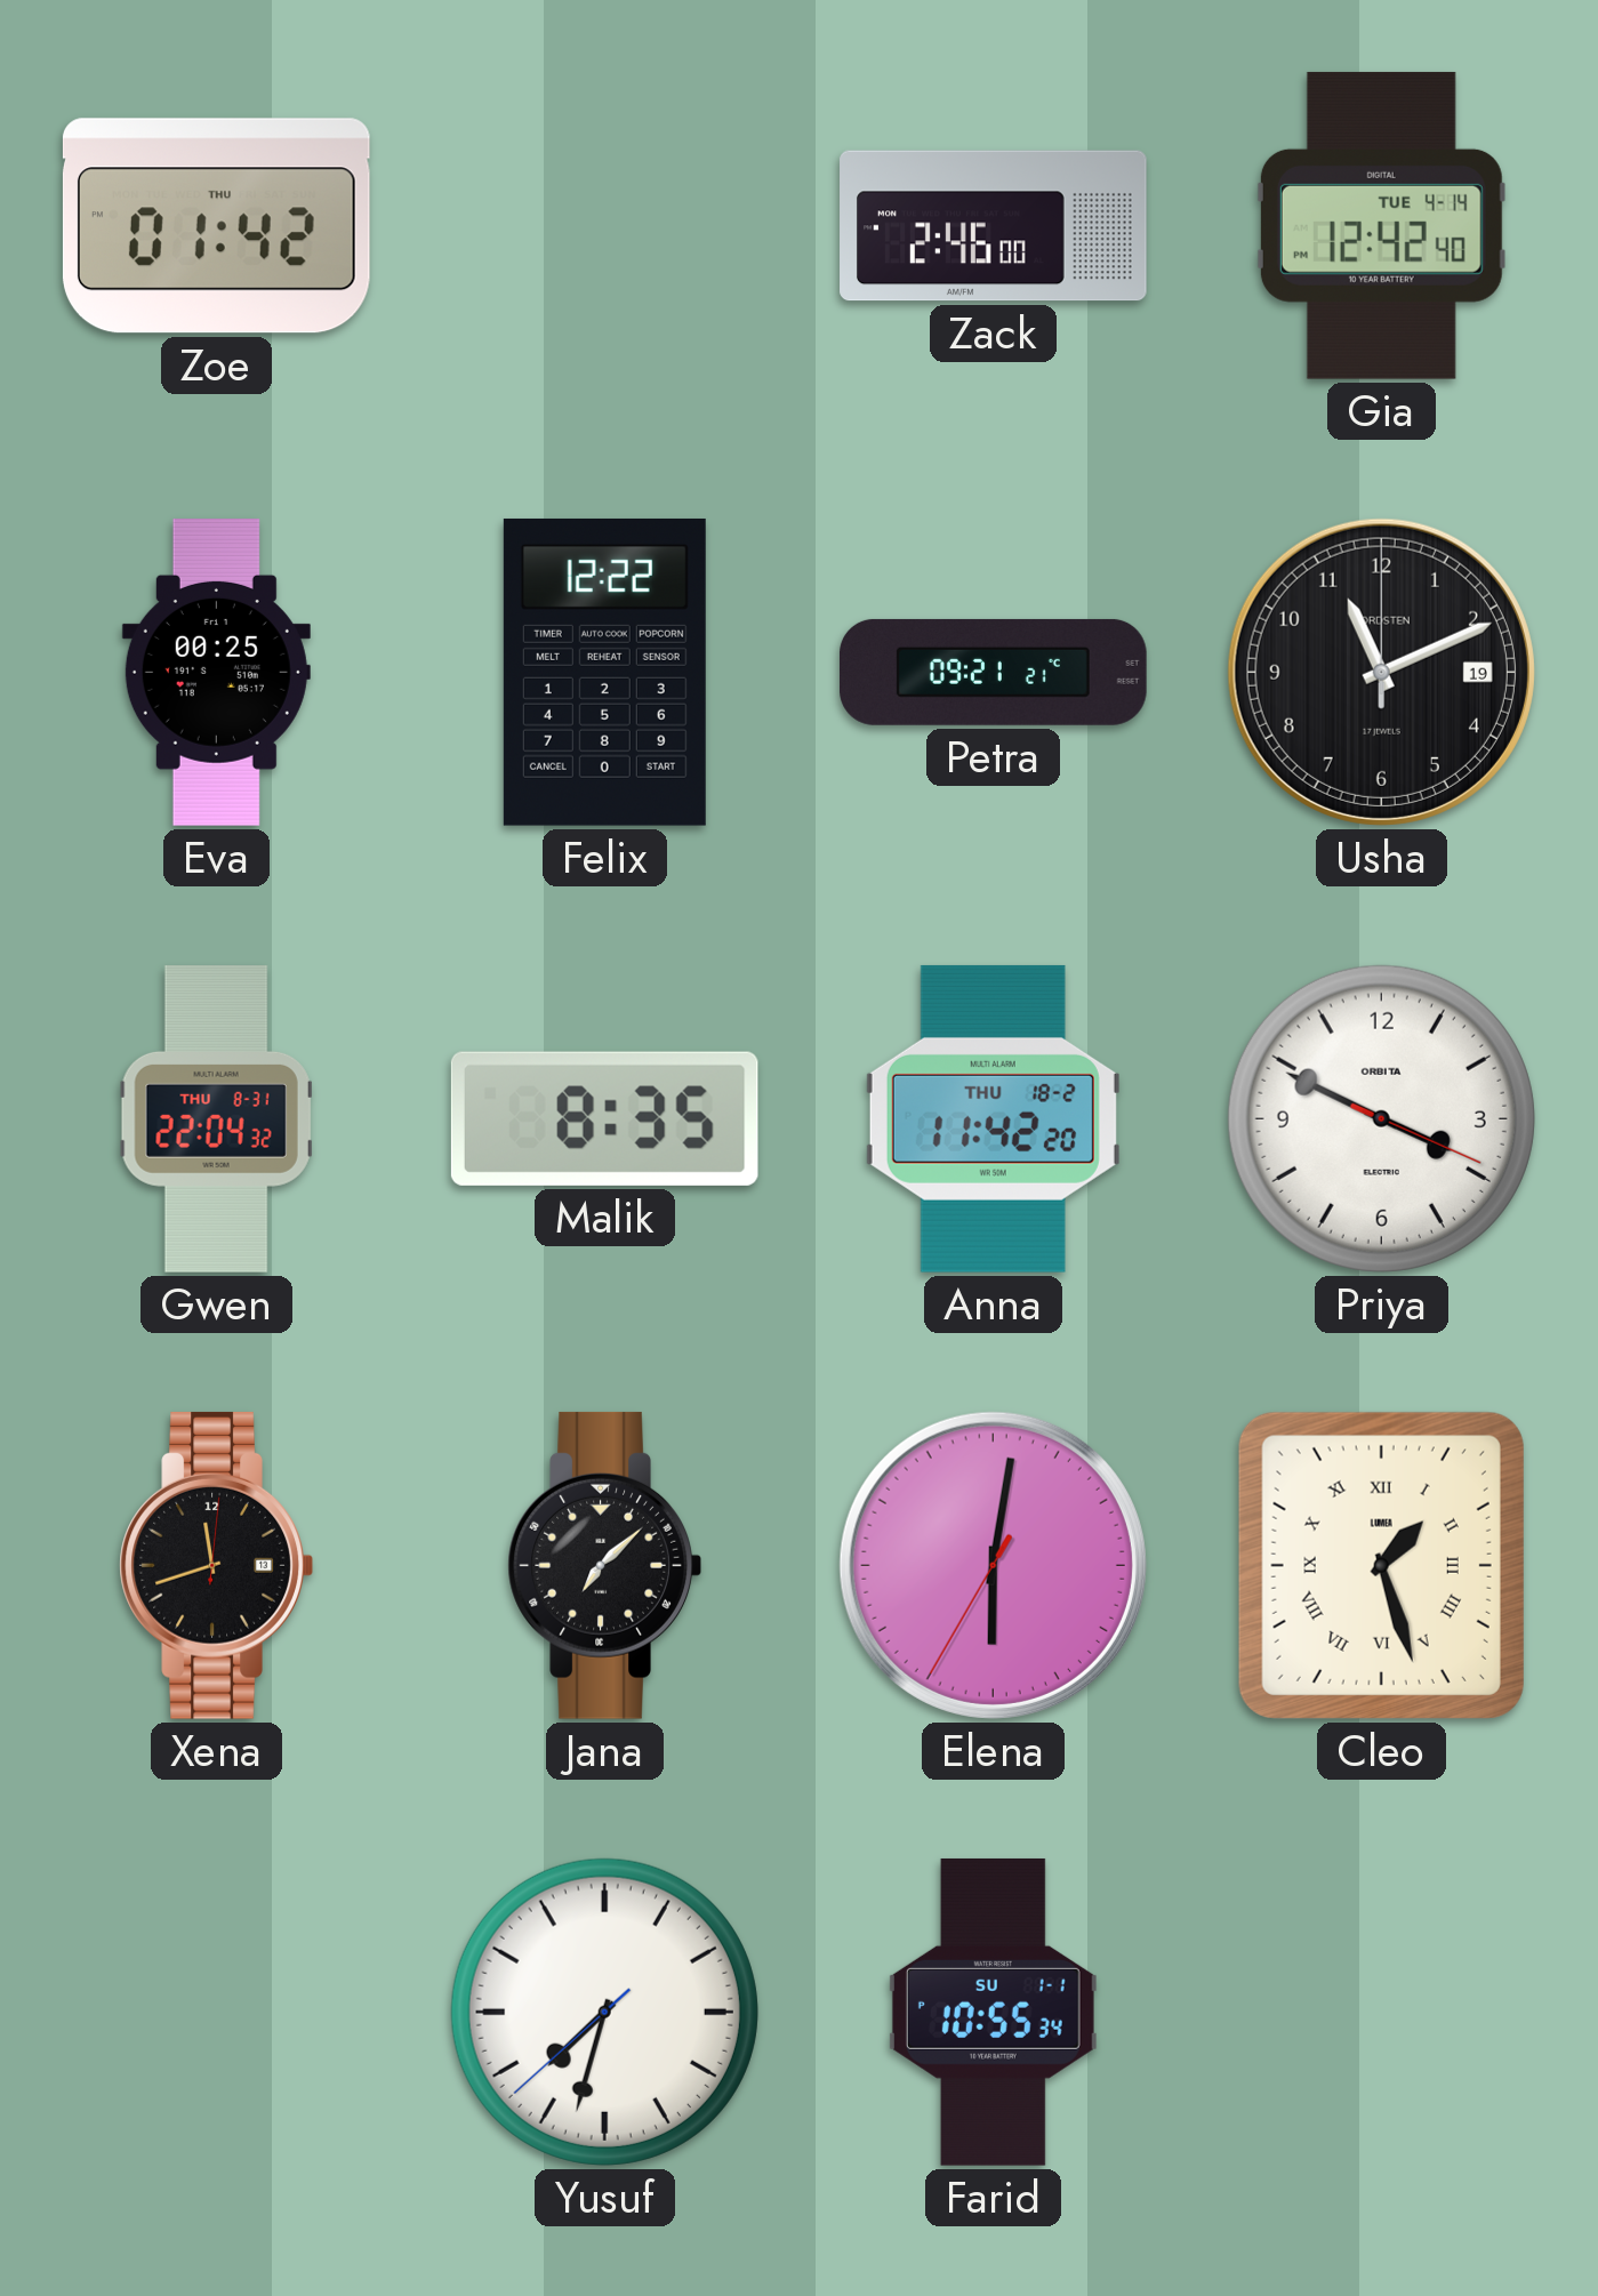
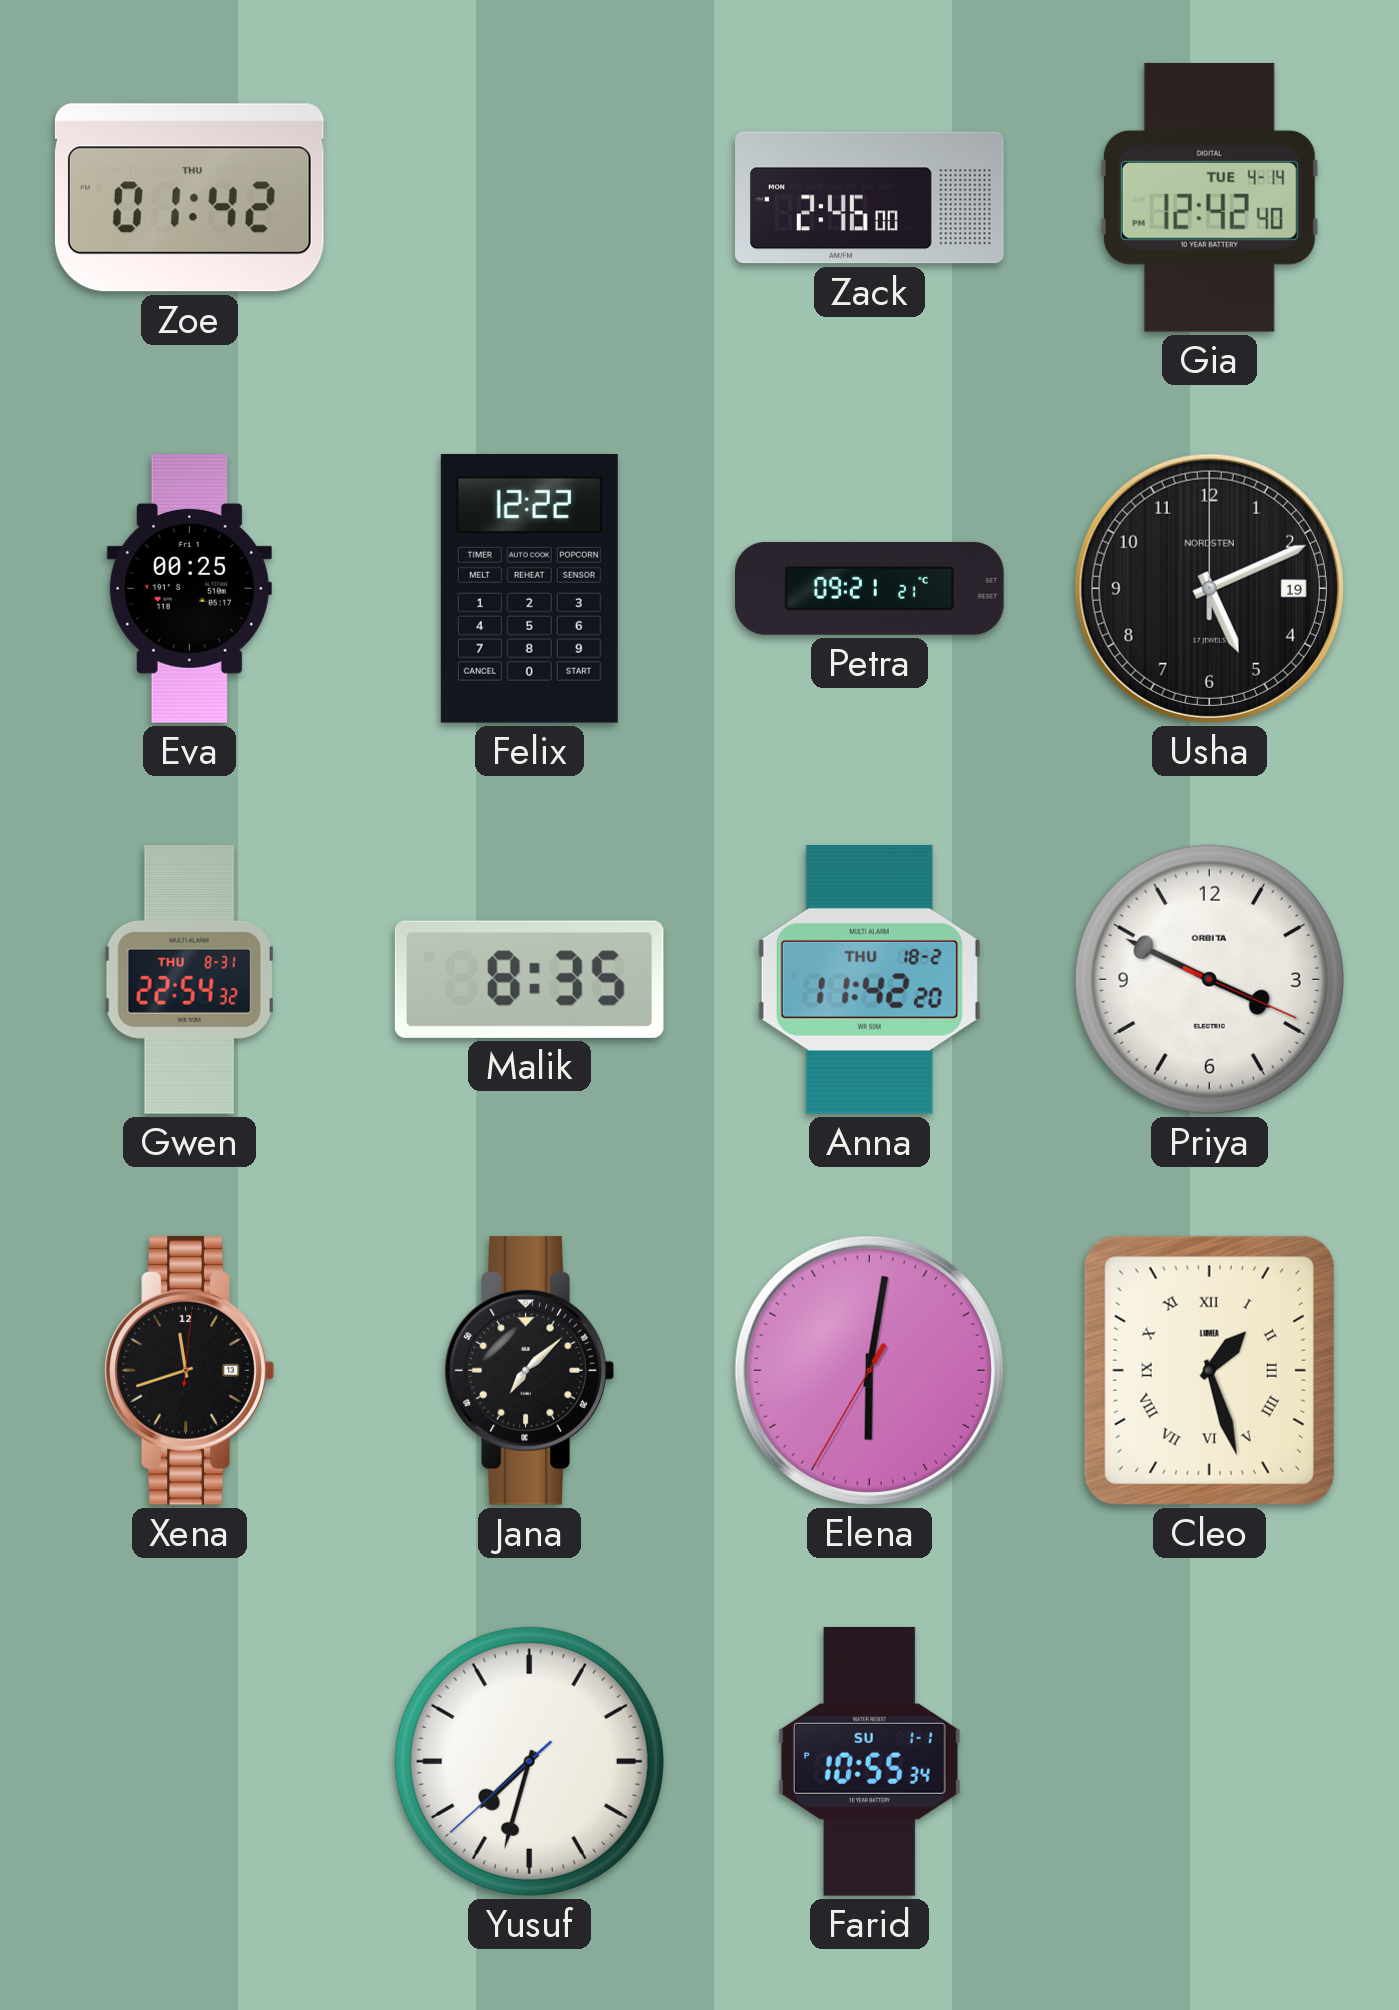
Usha: 11:11 -> 5:11 (1209, 588)
Gwen: 22:04 -> 22:54 (190, 980)
